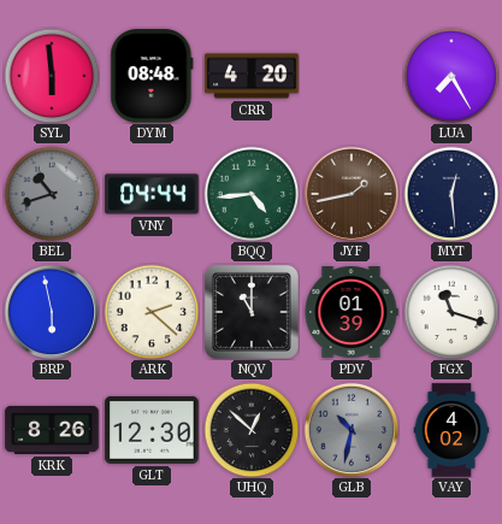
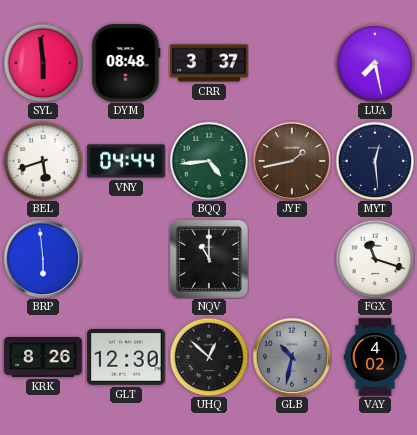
CRR: 4:20 -> 3:37 (209, 63)
LUA: 7:25 -> 7:28 (375, 63)
BEL: 10:42 -> 5:42 (43, 161)
BEL dial: grey -> white (43, 161)
BRP: 5:58 -> 5:59 (42, 258)
ARK: 2:22 -> none (152, 312)
PDV: 01:39 -> none (352, 312)
